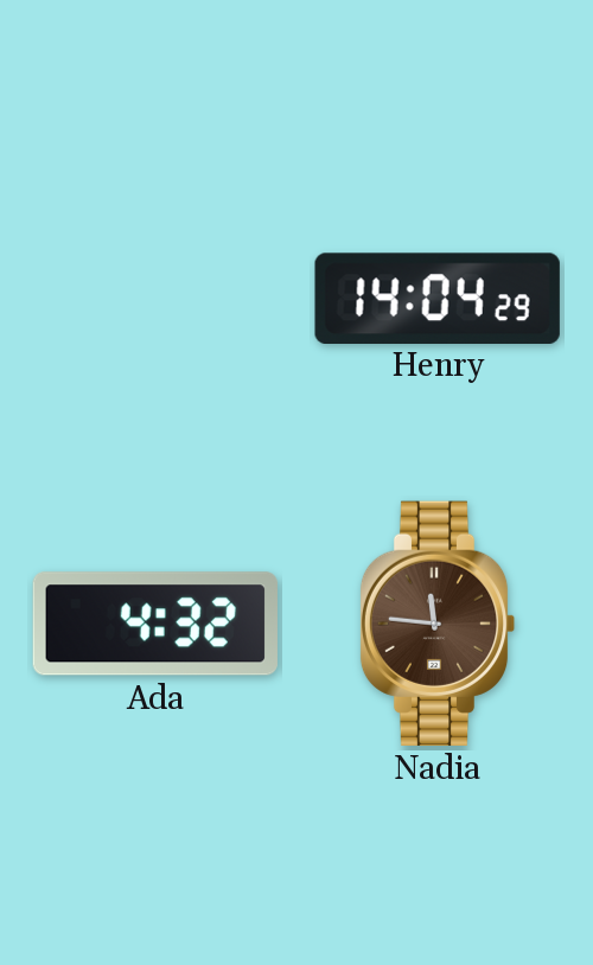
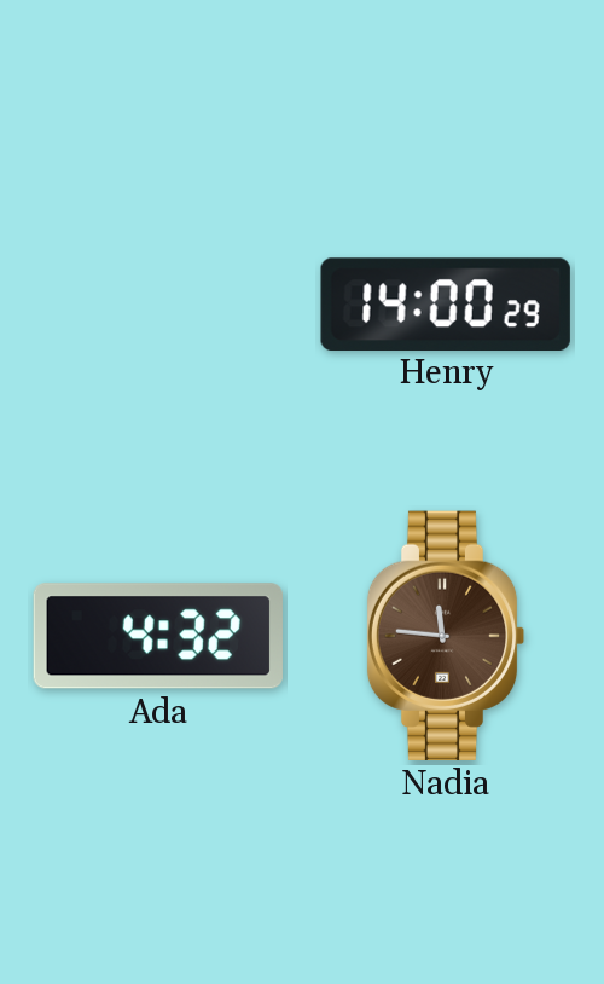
Henry: 14:04 -> 14:00 (446, 303)
